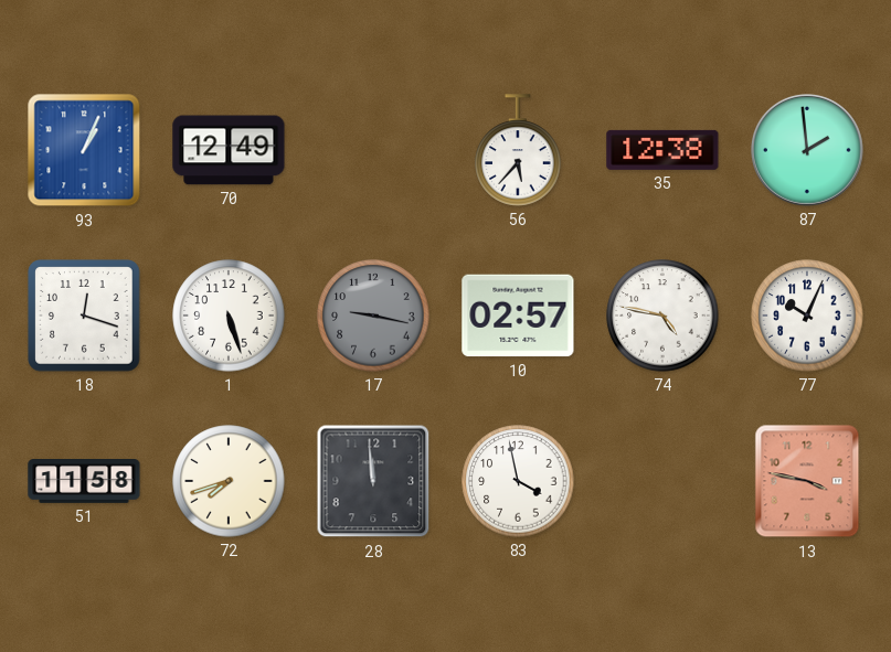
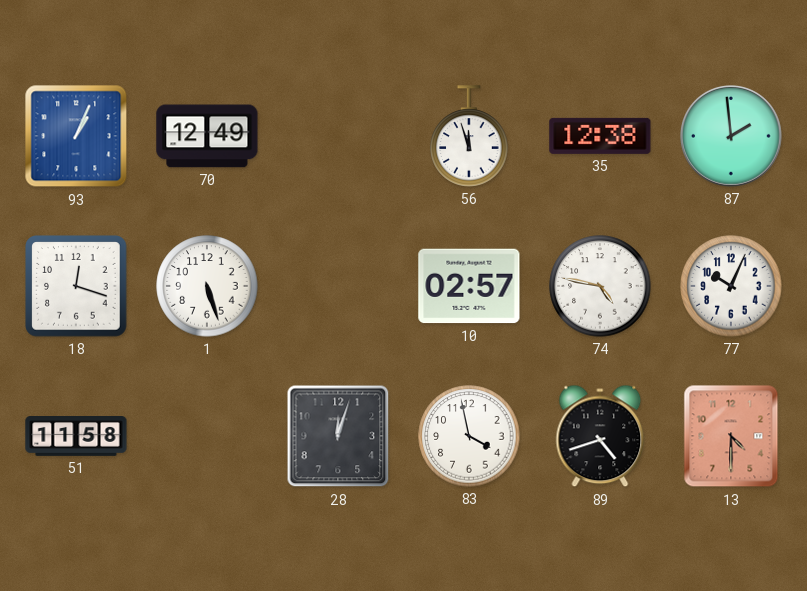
56: 5:37 -> 11:57 (469, 136)
17: 9:17 -> none (373, 316)
72: 7:42 -> none (229, 481)
28: 11:59 -> 12:03 (338, 436)
89: none -> 4:42 (600, 436)
13: 3:47 -> 4:30 (731, 436)
